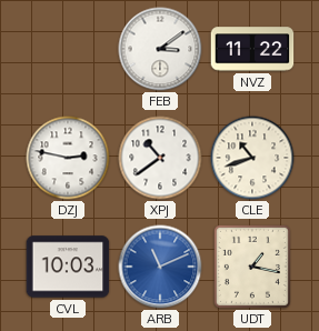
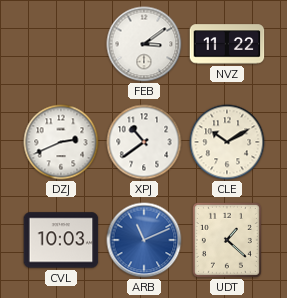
DZJ: 2:47 -> 2:41 (61, 142)
CLE: 10:42 -> 10:10 (227, 142)
UDT: 1:17 -> 1:22 (227, 240)
